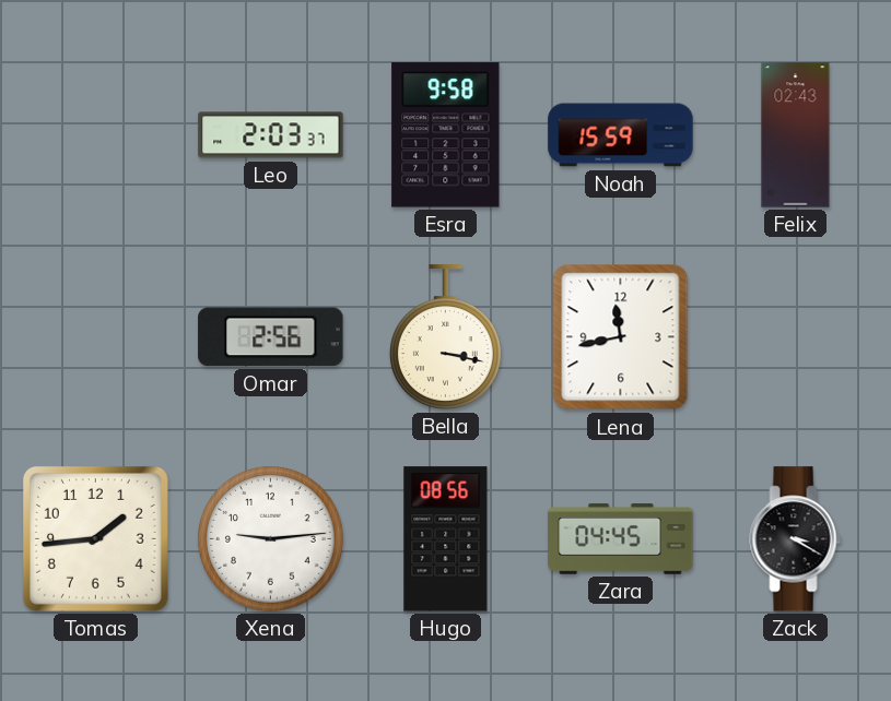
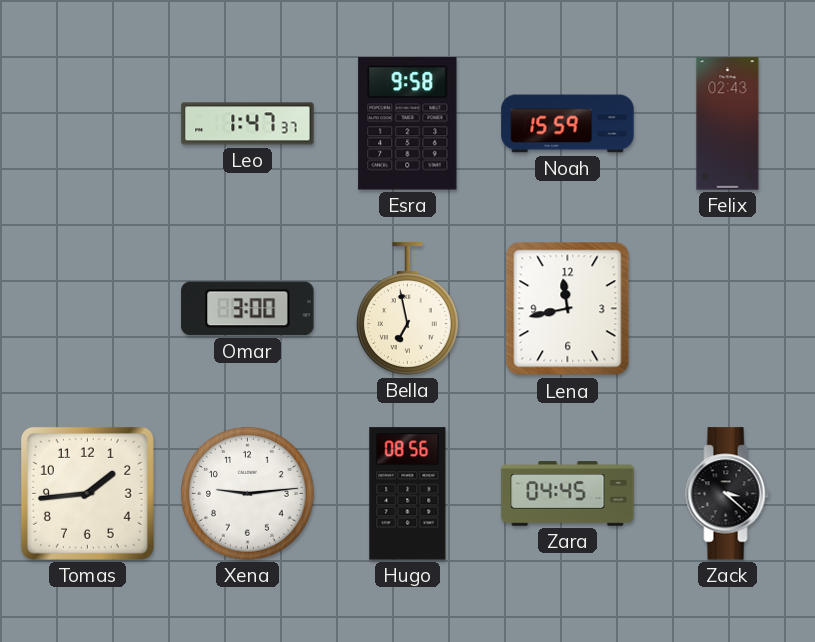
Leo: 2:03 -> 1:47 (248, 124)
Omar: 2:56 -> 3:00 (248, 309)
Bella: 3:17 -> 6:58 (407, 309)
Zack: 3:20 -> 3:22 (728, 494)
